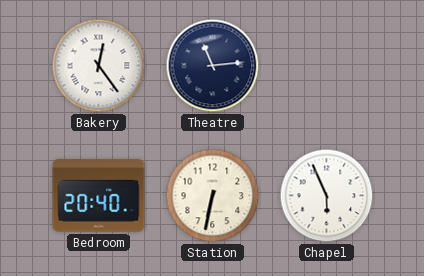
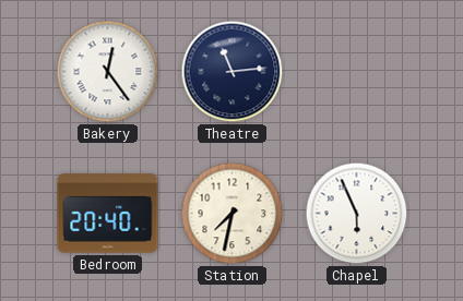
Station: 6:32 -> 7:32 (233, 214)
